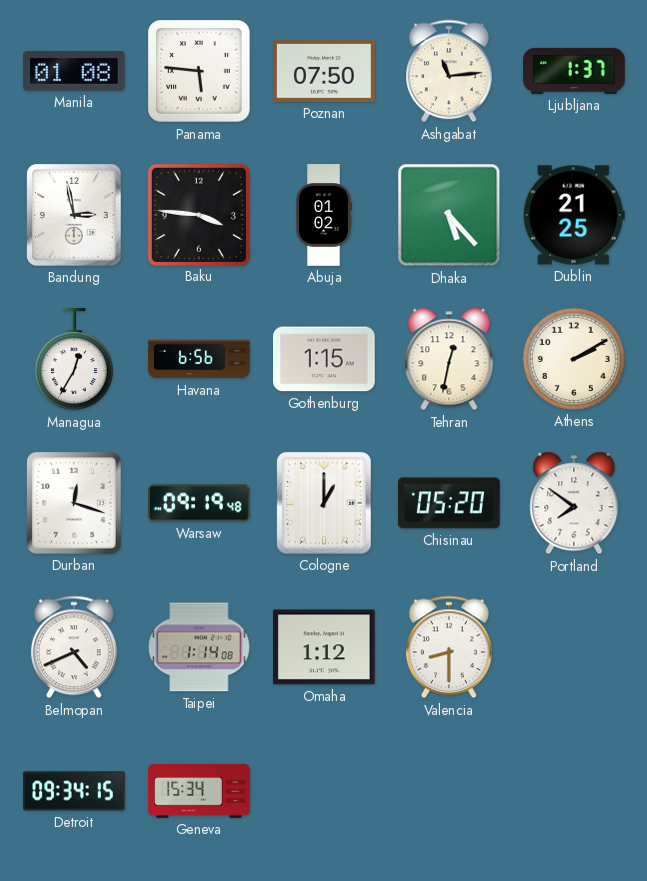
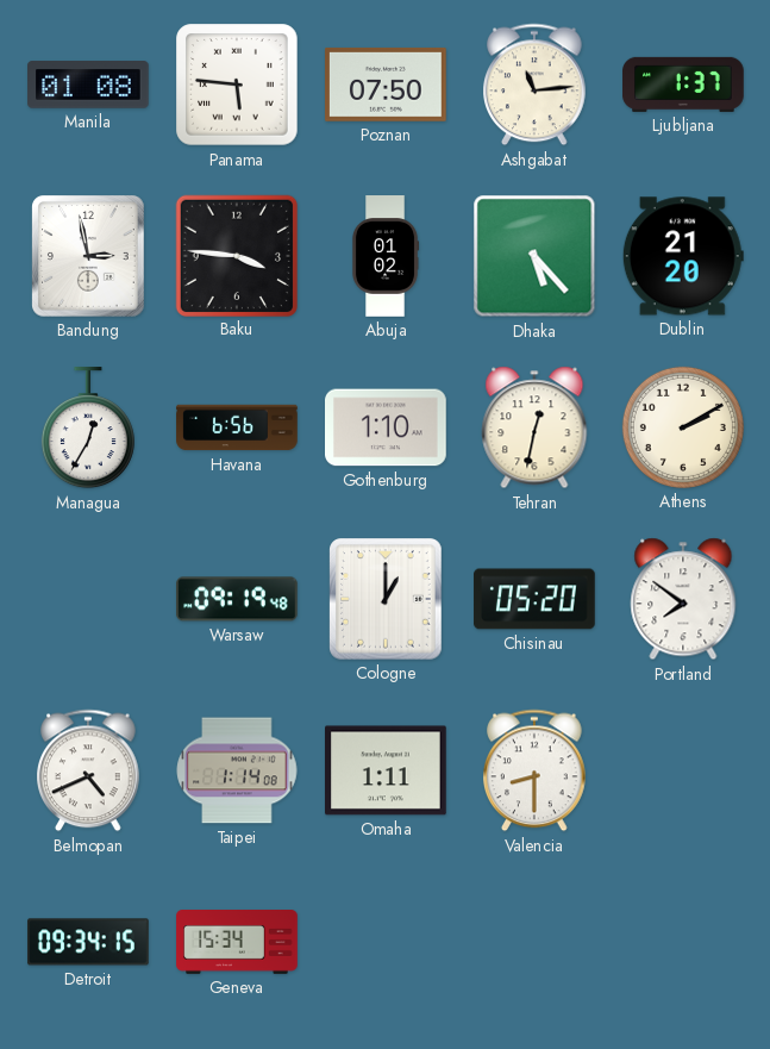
Dublin: 21:25 -> 21:20 (683, 256)
Gothenburg: 1:15 -> 1:10 (387, 427)
Durban: 12:18 -> none (75, 504)
Omaha: 1:12 -> 1:11 (387, 770)
